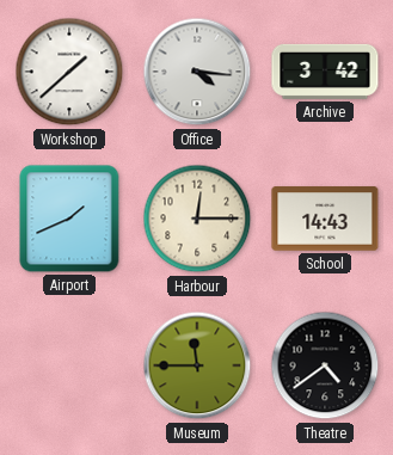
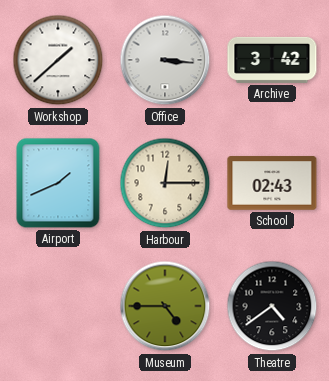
Office: 4:16 -> 3:16 (165, 60)
School: 14:43 -> 02:43 (272, 183)
Museum: 11:45 -> 4:45 (165, 306)
